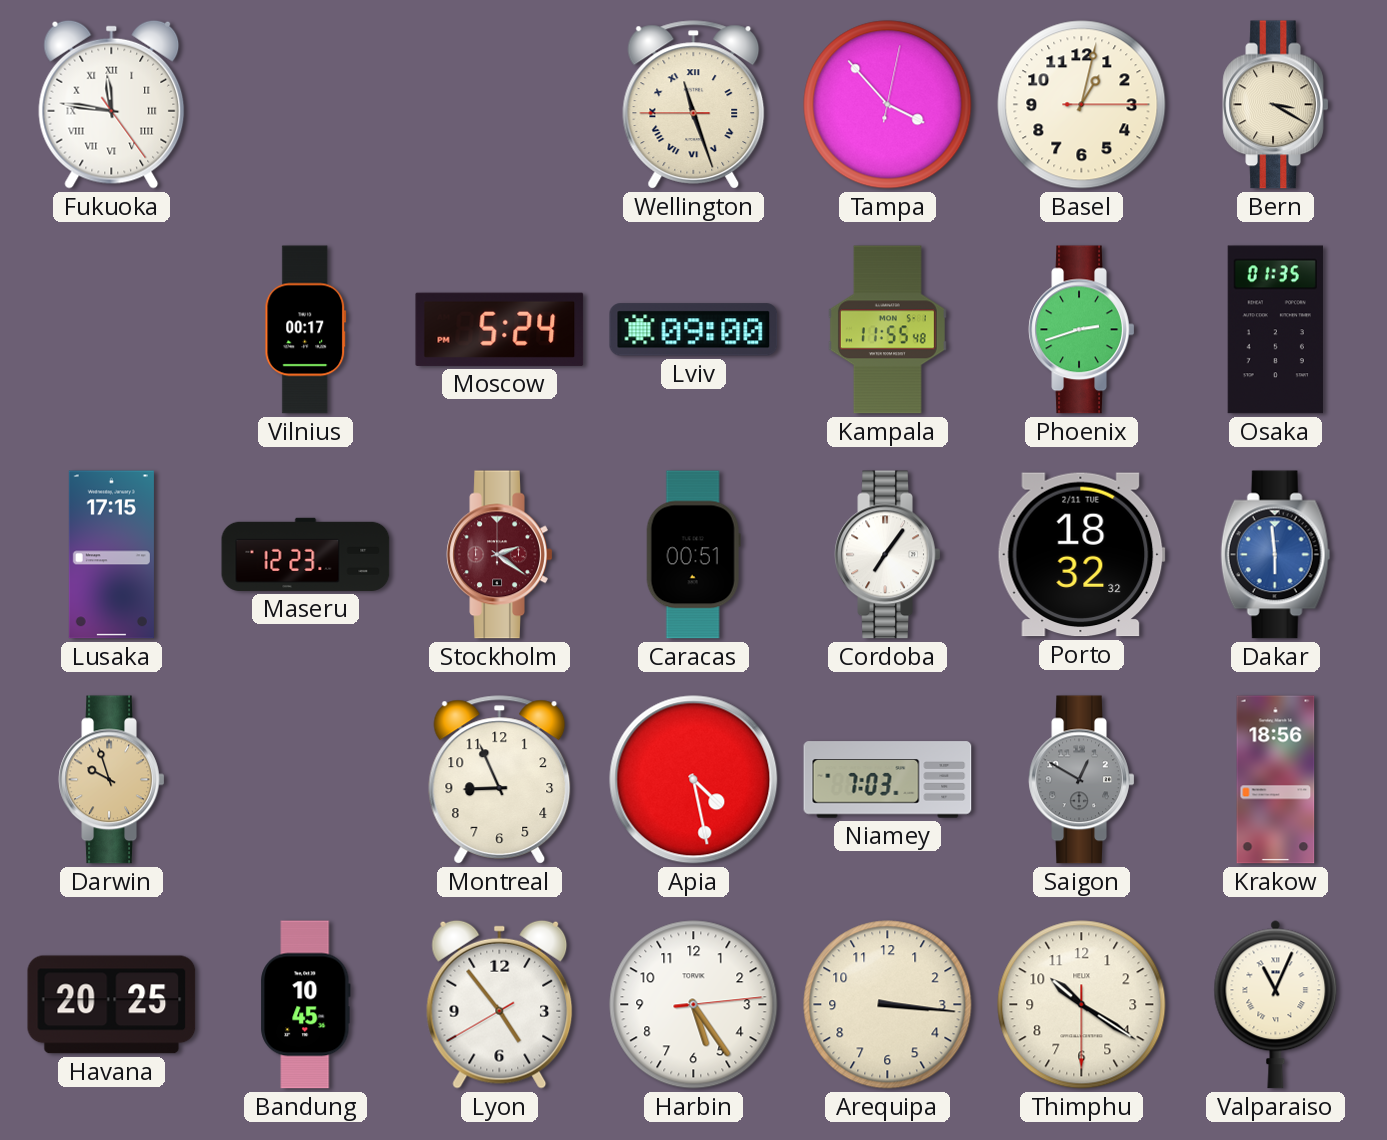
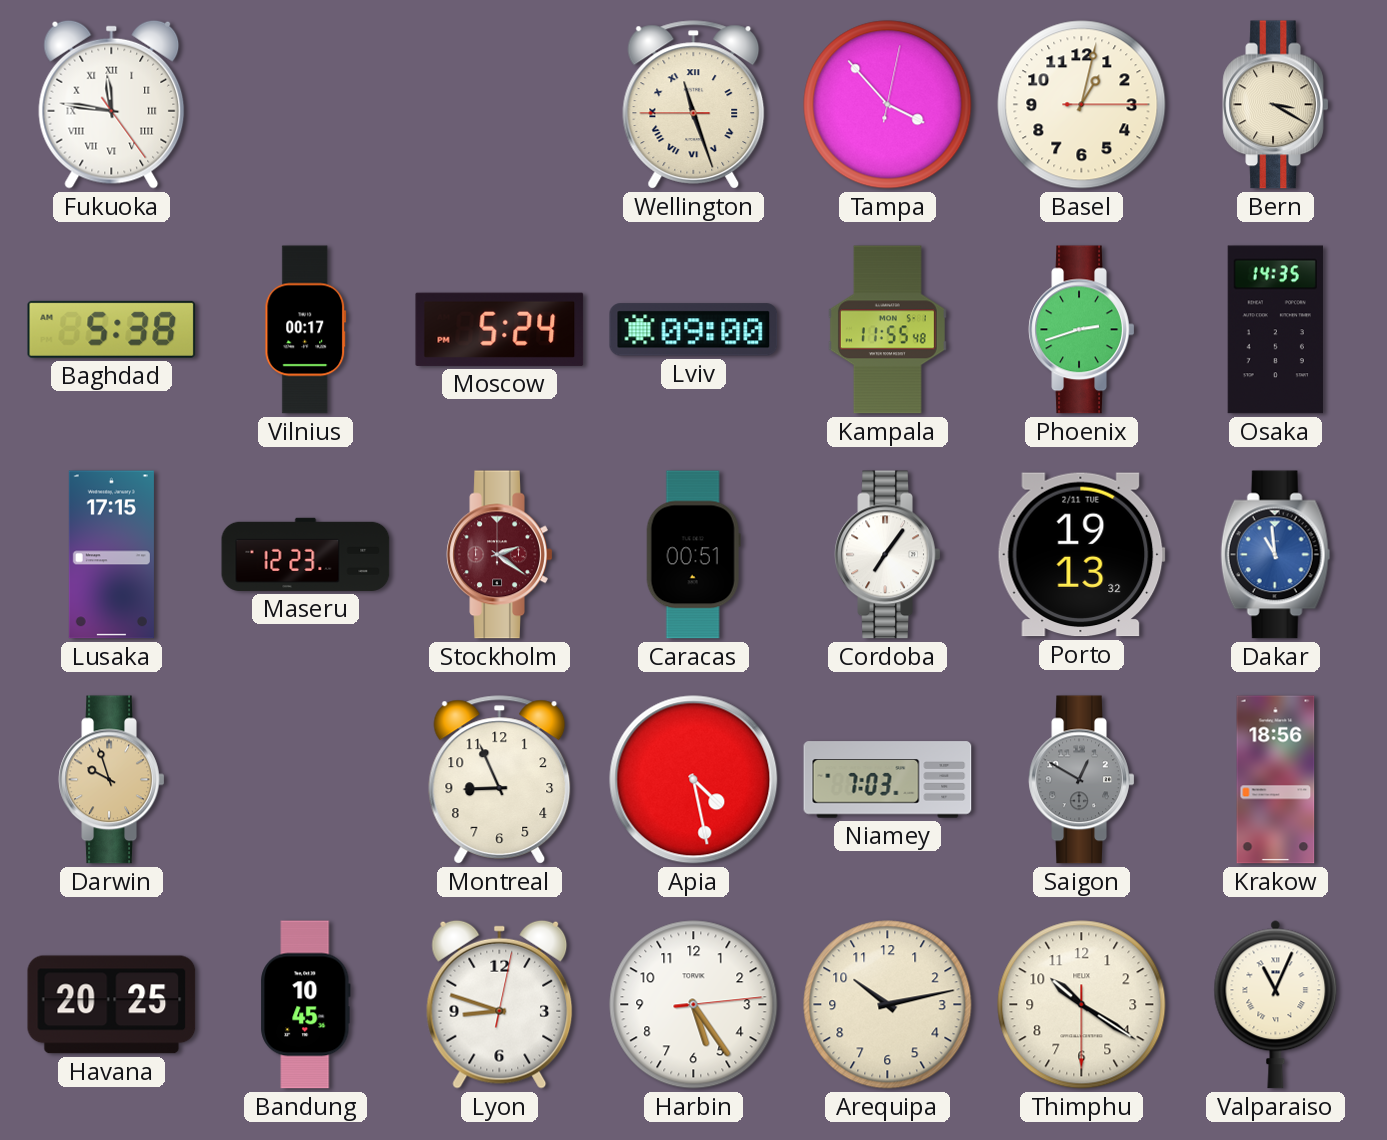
Baghdad: none -> 5:38 (112, 329)
Osaka: 01:35 -> 14:35 (1275, 330)
Porto: 18:32 -> 19:13 (1081, 555)
Dakar: 5:59 -> 10:59 (1276, 555)
Lyon: 4:53 -> 8:48 (500, 1004)
Arequipa: 3:16 -> 10:13 (888, 1005)
